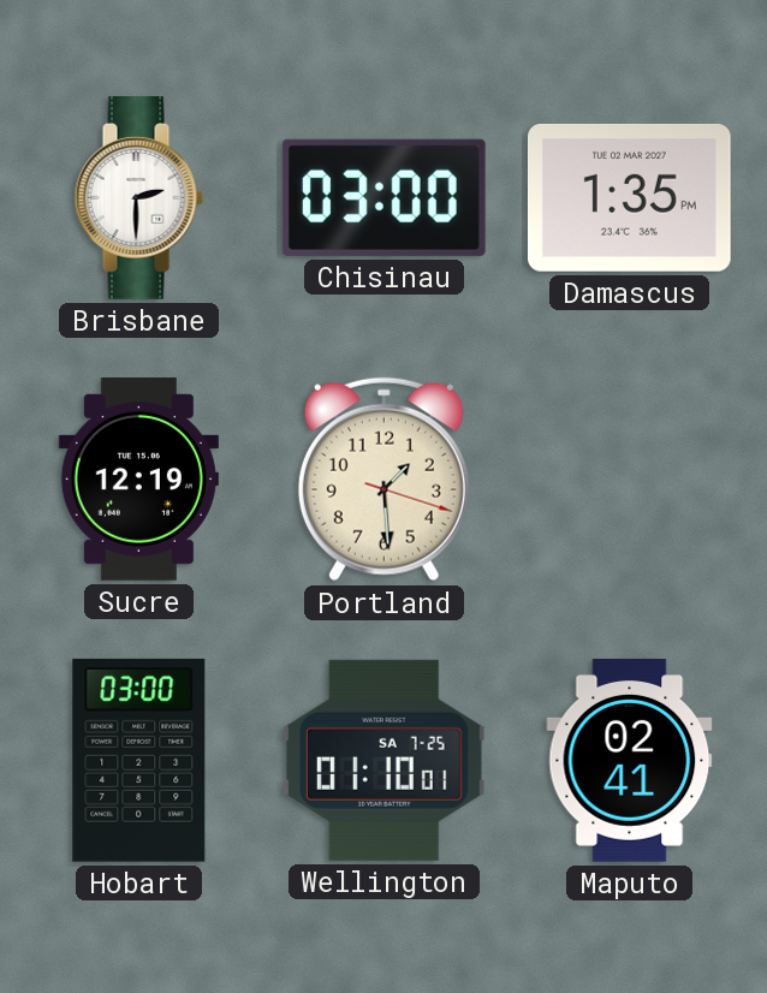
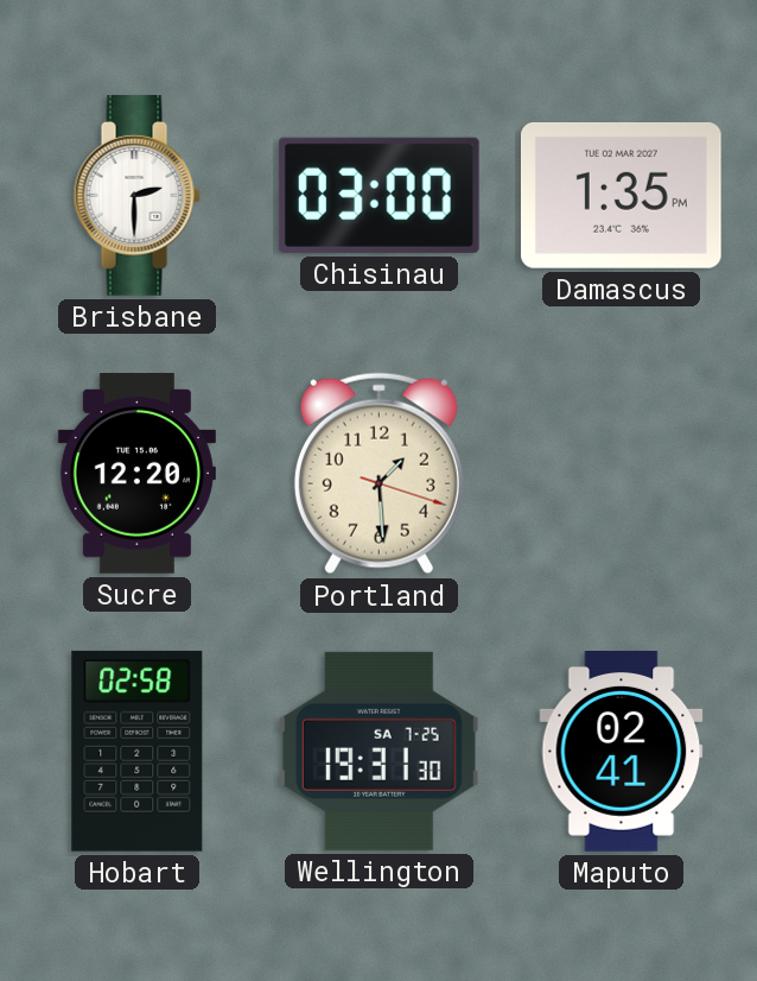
Sucre: 12:19 -> 12:20 (136, 474)
Hobart: 03:00 -> 02:58 (138, 751)
Wellington: 01:10 -> 19:31 (378, 751)
